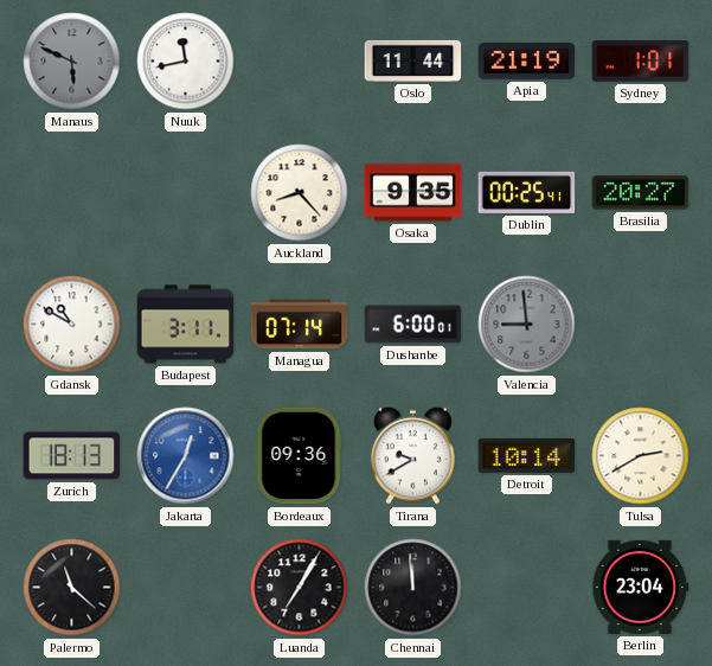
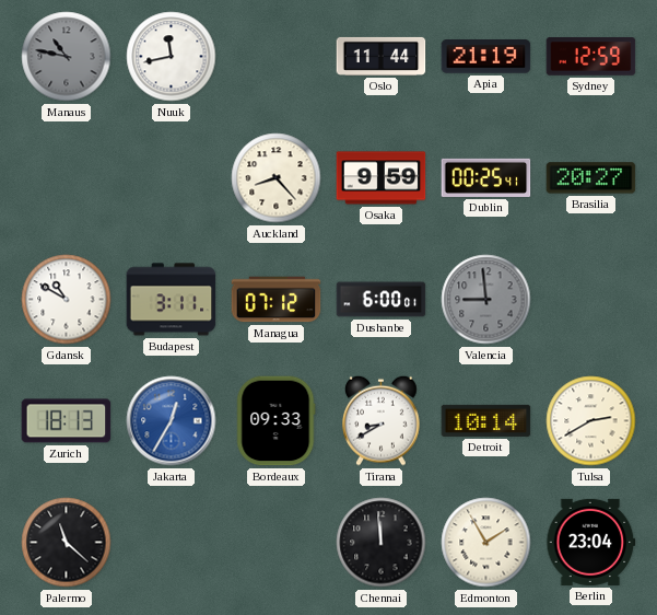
Manaus: 5:49 -> 10:47 (67, 57)
Sydney: 1:01 -> 12:59 (591, 57)
Osaka: 9:35 -> 9:59 (382, 178)
Managua: 07:14 -> 07:12 (277, 300)
Bordeaux: 09:36 -> 09:33 (275, 421)
Tirana: 9:40 -> 8:40 (382, 420)
Luanda: 7:05 -> none (300, 588)
Edmonton: none -> 1:55 (486, 543)
